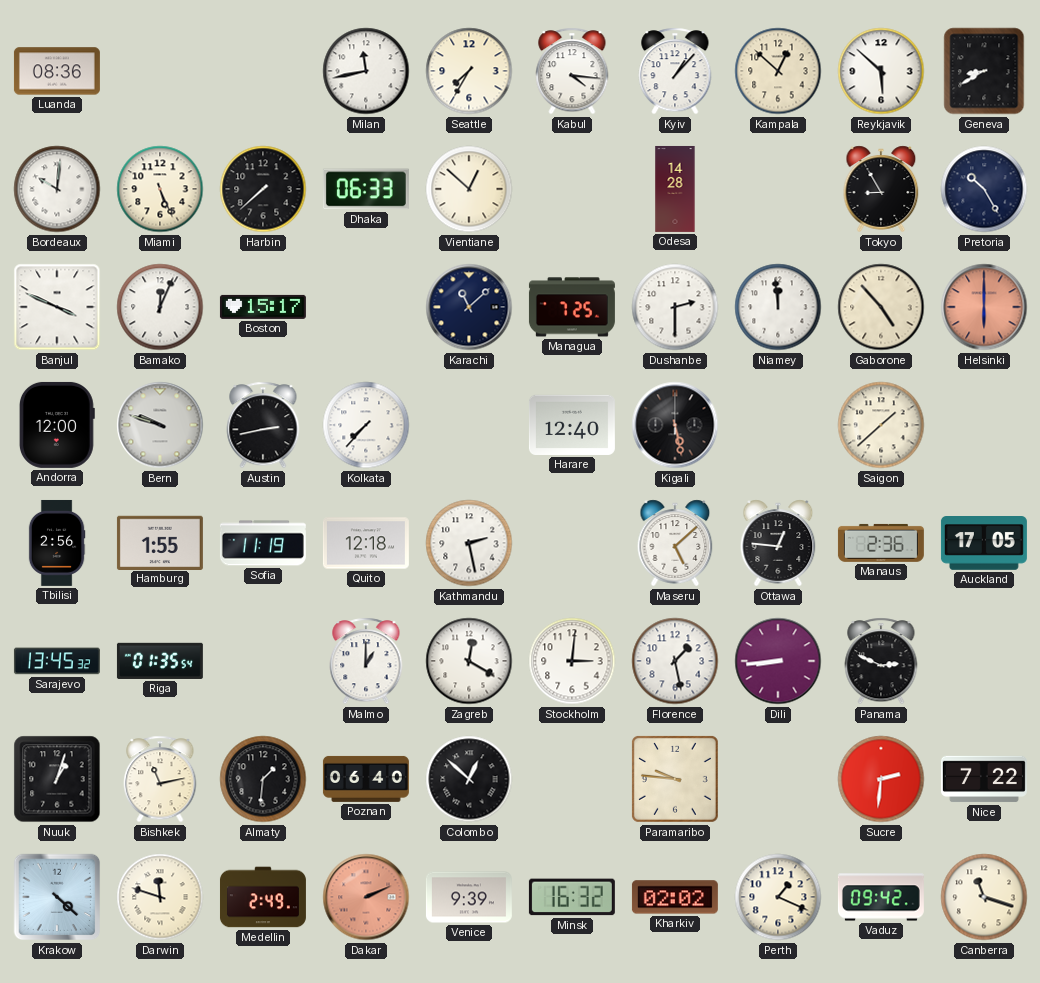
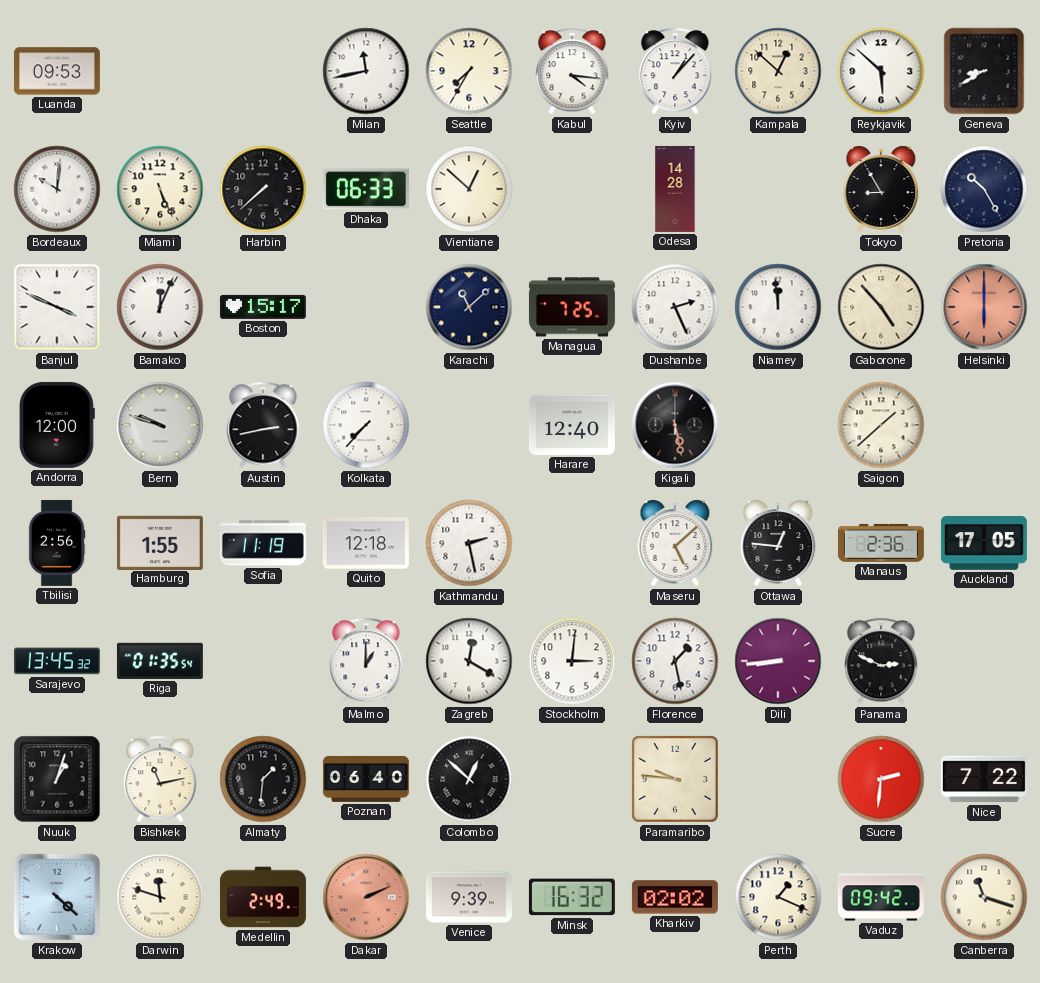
Luanda: 08:36 -> 09:53 (57, 71)
Dushanbe: 2:30 -> 2:26 (675, 307)
